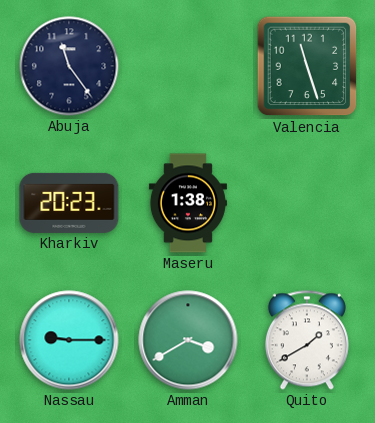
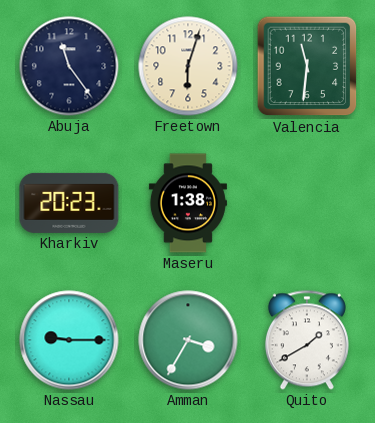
Freetown: none -> 6:03 (188, 66)
Valencia: 11:27 -> 11:31 (307, 66)
Amman: 3:40 -> 3:35 (188, 340)
